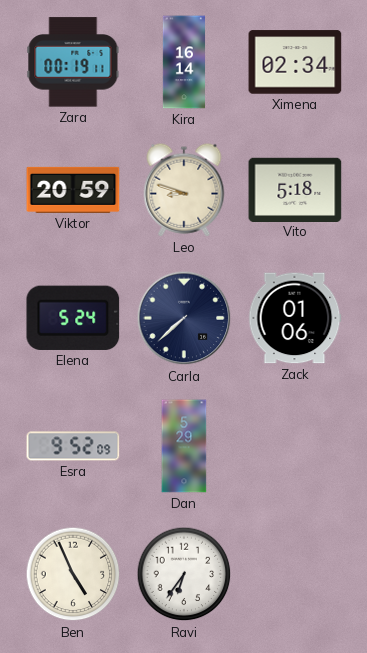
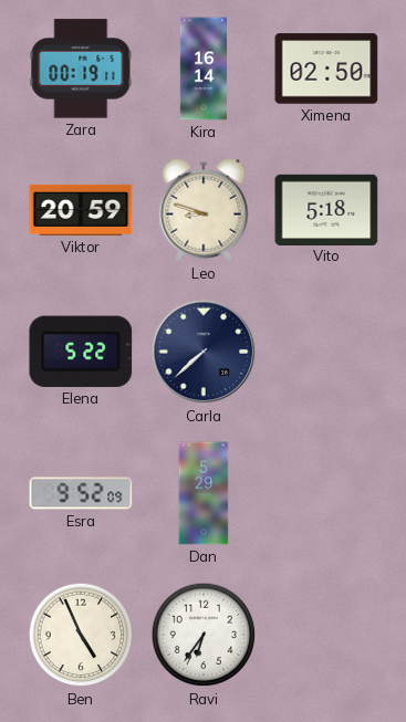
Ximena: 02:34 -> 02:50 (326, 69)
Elena: 5:24 -> 5:22 (81, 352)
Zack: 01:06 -> none (295, 318)
